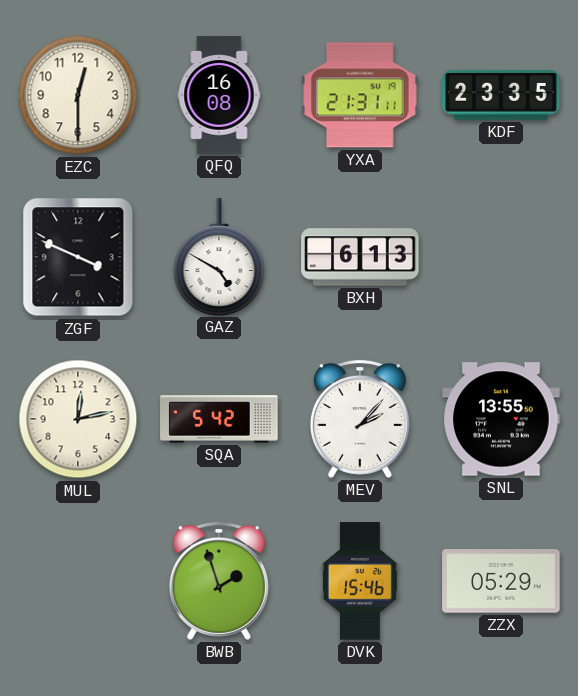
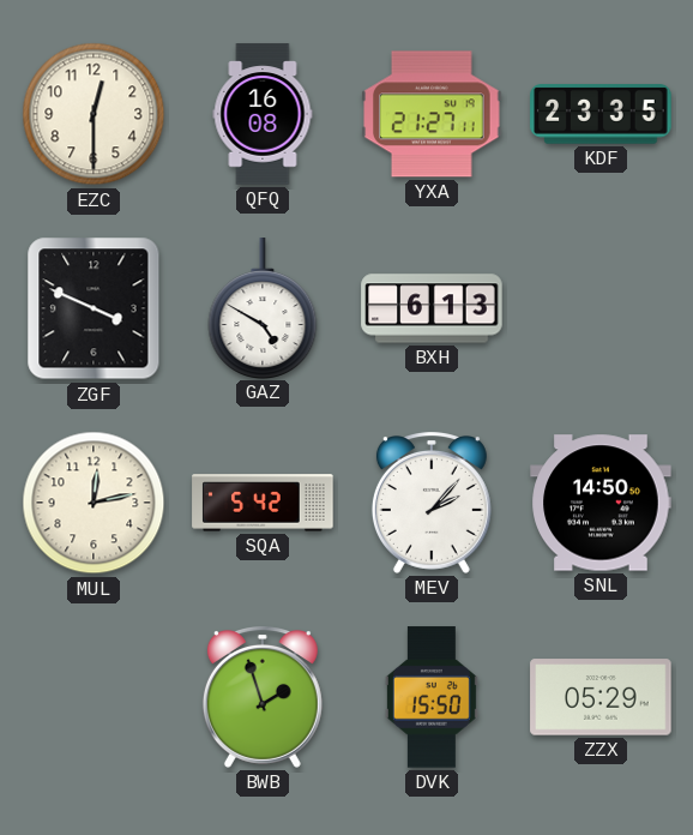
YXA: 21:31 -> 21:27 (432, 114)
SNL: 13:55 -> 14:50 (601, 503)
DVK: 15:46 -> 15:50 (432, 697)
